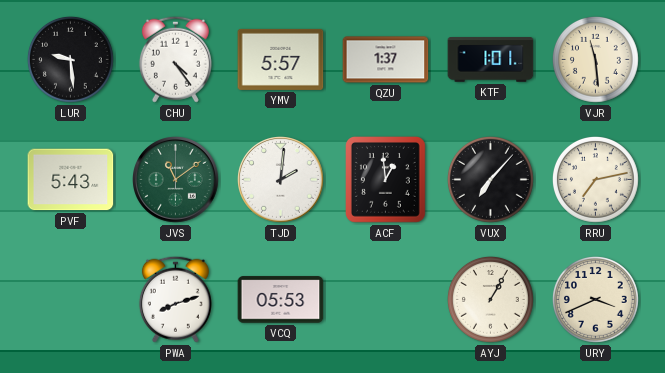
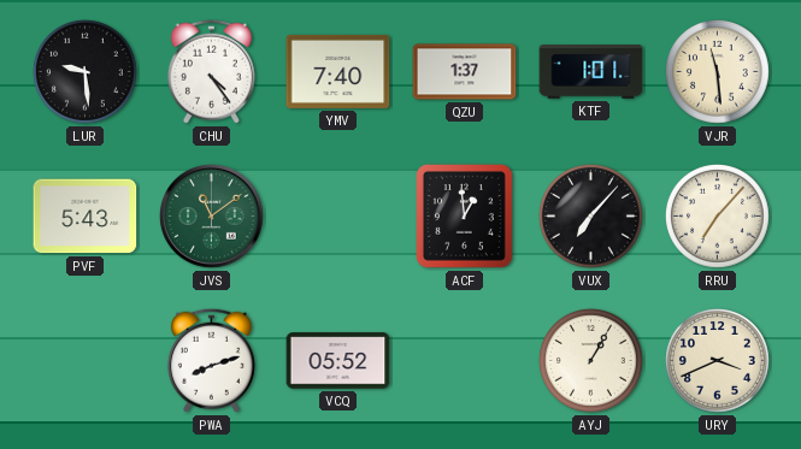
YMV: 5:57 -> 7:40 (338, 71)
TJD: 2:01 -> none (281, 180)
RRU: 7:13 -> 7:07 (718, 217)
VCQ: 05:53 -> 05:52 (338, 361)
